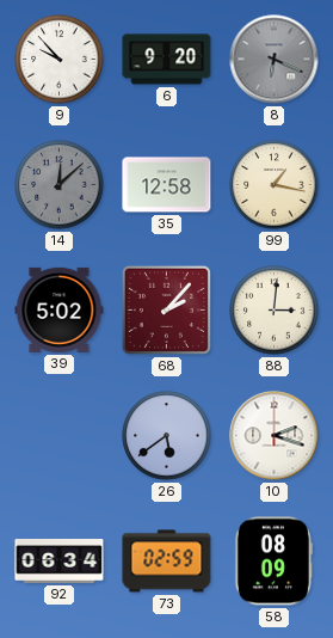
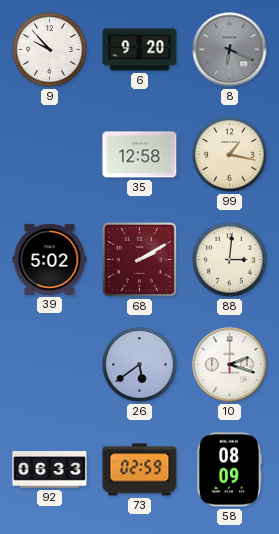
14: 12:08 -> none (60, 185)
68: 2:07 -> 2:10 (139, 259)
92: 06:34 -> 06:33 (50, 470)
